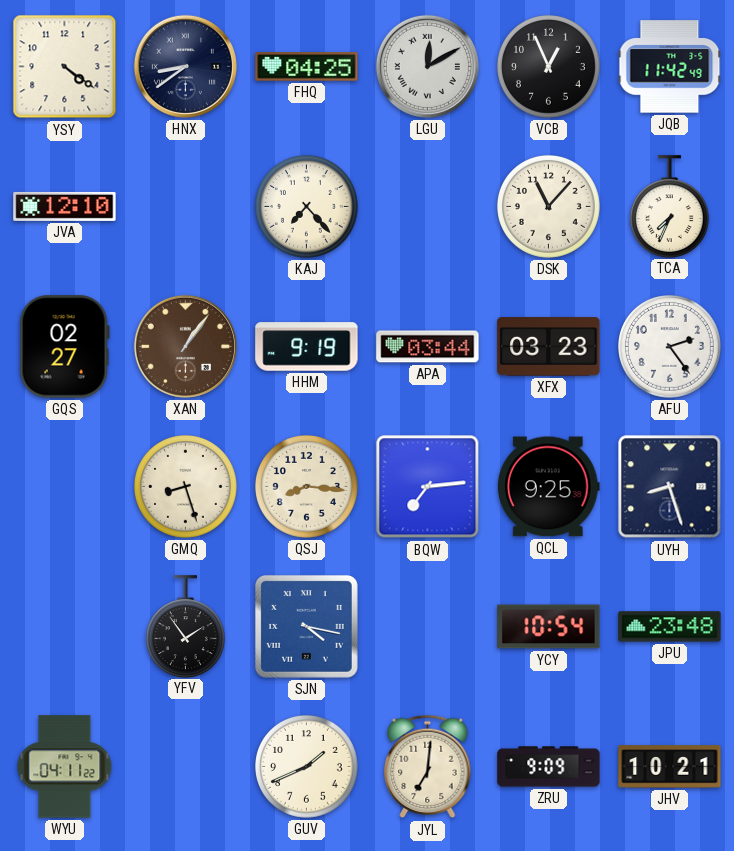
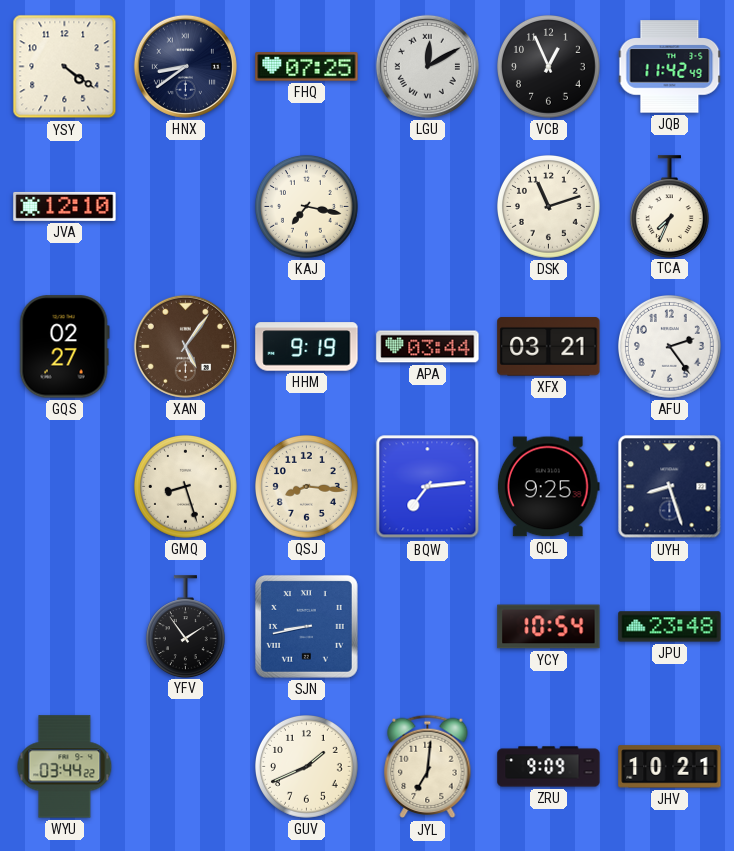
FHQ: 04:25 -> 07:25 (307, 67)
KAJ: 7:23 -> 7:17 (307, 207)
DSK: 11:07 -> 11:12 (549, 207)
XAN: 1:06 -> 5:06 (185, 346)
XFX: 03:23 -> 03:21 (549, 347)
SJN: 4:17 -> 8:43 (306, 626)
WYU: 04:11 -> 03:44 (65, 767)
